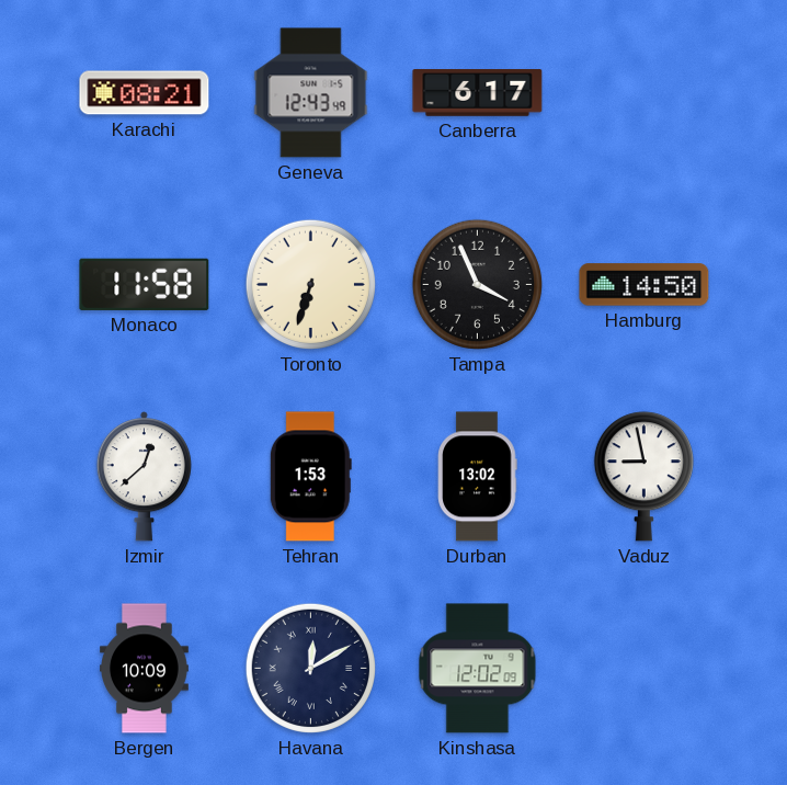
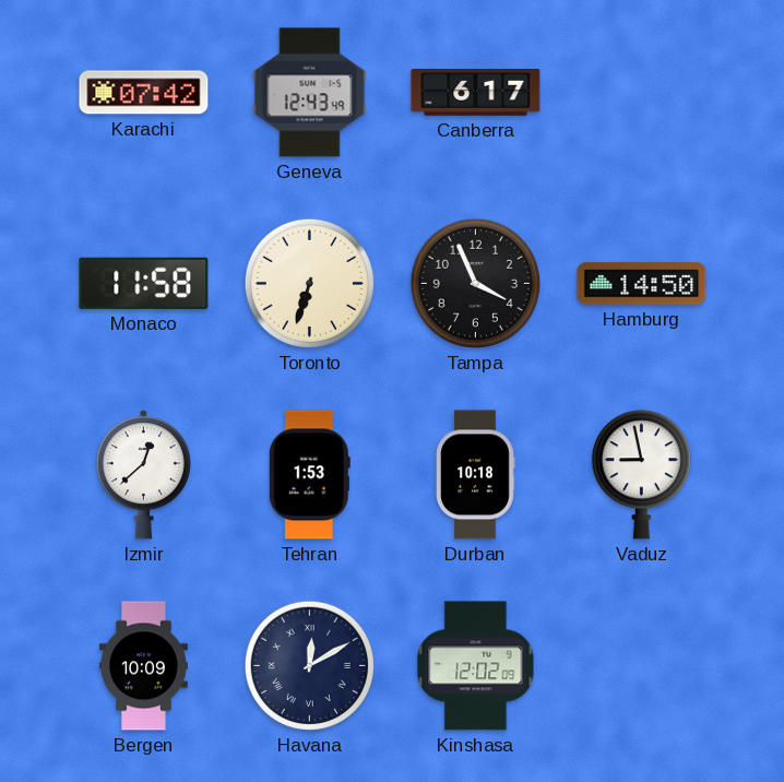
Karachi: 08:21 -> 07:42 (144, 93)
Durban: 13:02 -> 10:18 (476, 475)
